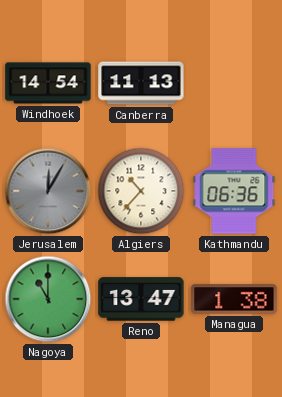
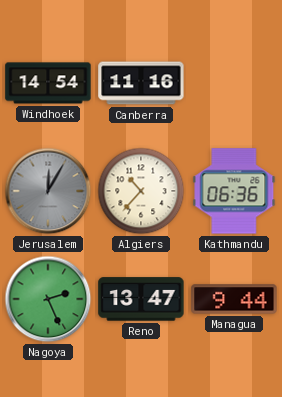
Canberra: 11:13 -> 11:16 (141, 83)
Nagoya: 11:00 -> 2:26 (48, 299)
Managua: 1:38 -> 9:44 (234, 299)
